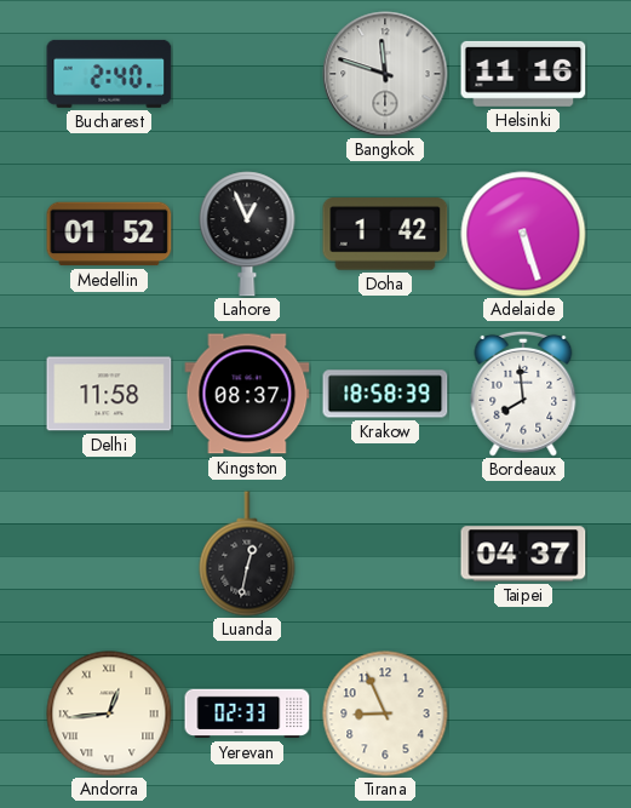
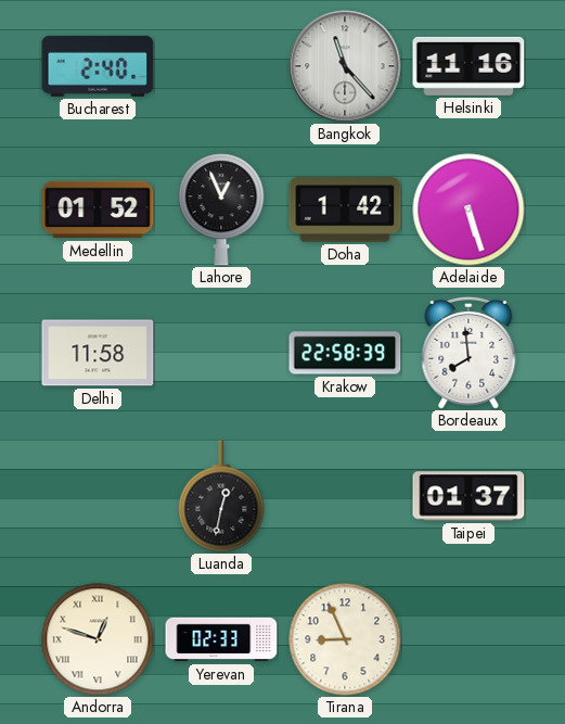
Bangkok: 11:48 -> 11:23 (345, 66)
Kingston: 08:37 -> none (247, 394)
Krakow: 18:58 -> 22:58 (345, 353)
Taipei: 04:37 -> 01:37 (468, 496)
Andorra: 12:44 -> 12:48 (98, 639)
